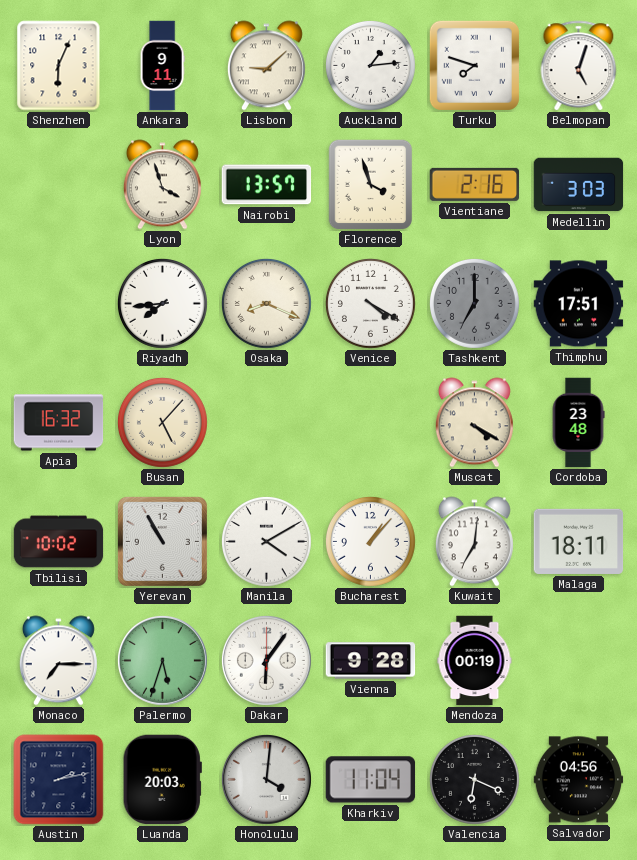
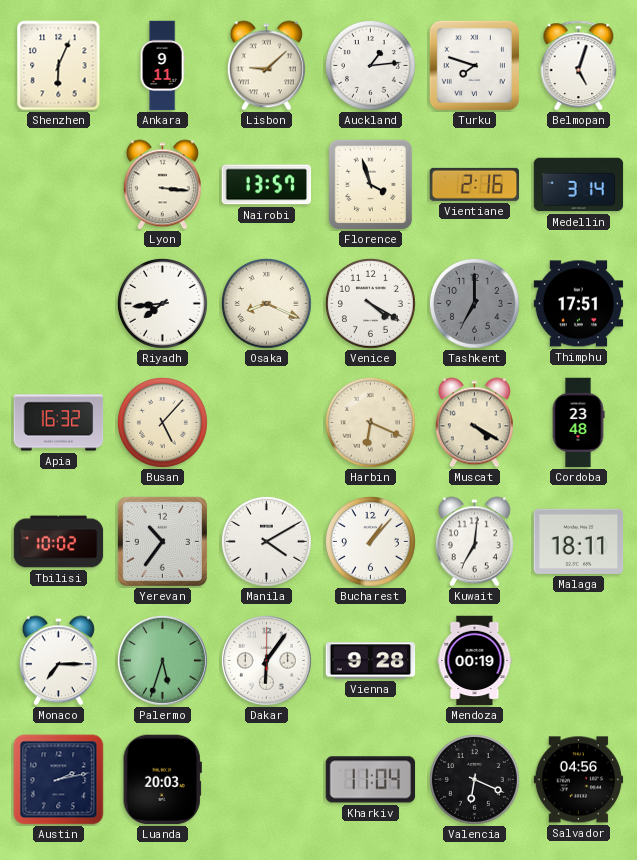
Lyon: 3:57 -> 3:16 (162, 185)
Medellin: 3:03 -> 3:14 (579, 185)
Harbin: none -> 6:19 (370, 422)
Yerevan: 10:55 -> 10:36 (162, 541)
Honolulu: 4:01 -> none (266, 779)
